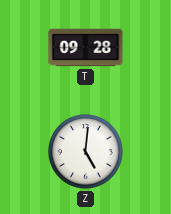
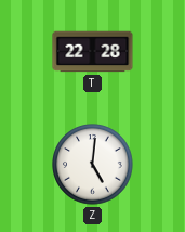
T: 09:28 -> 22:28 (93, 52)
